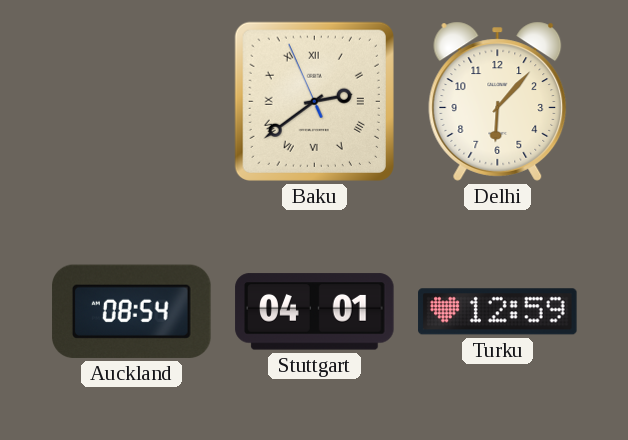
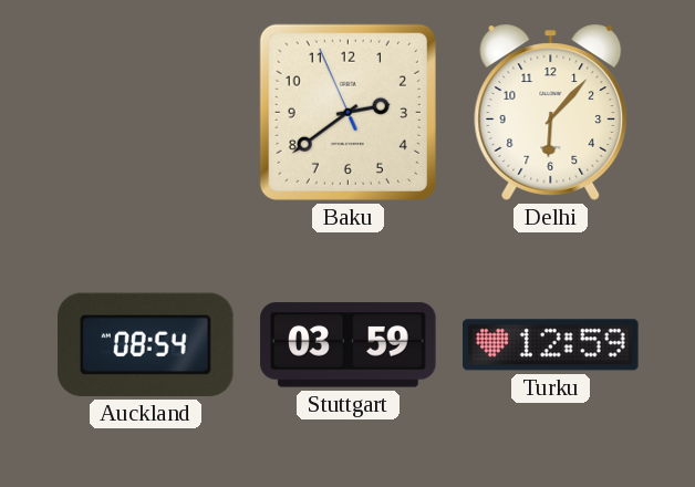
Baku numerals: Roman -> Arabic (347, 112)
Stuttgart: 04:01 -> 03:59 (349, 345)
